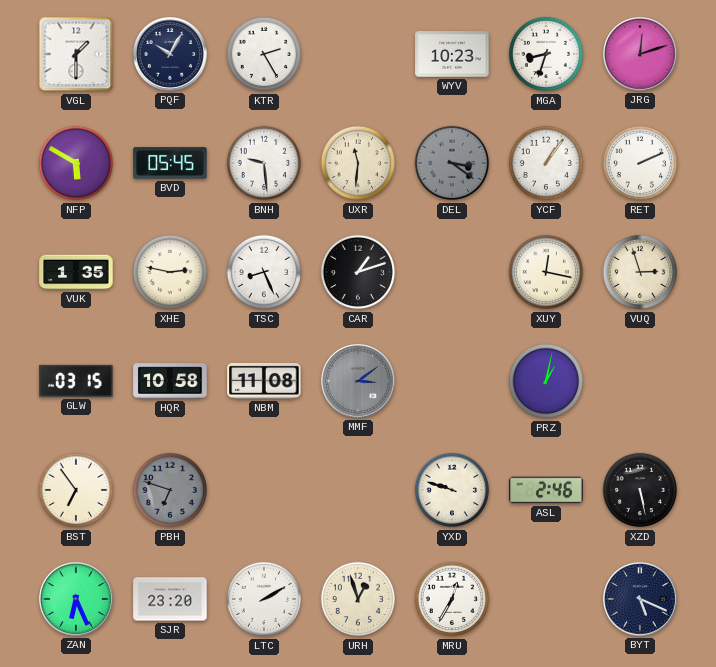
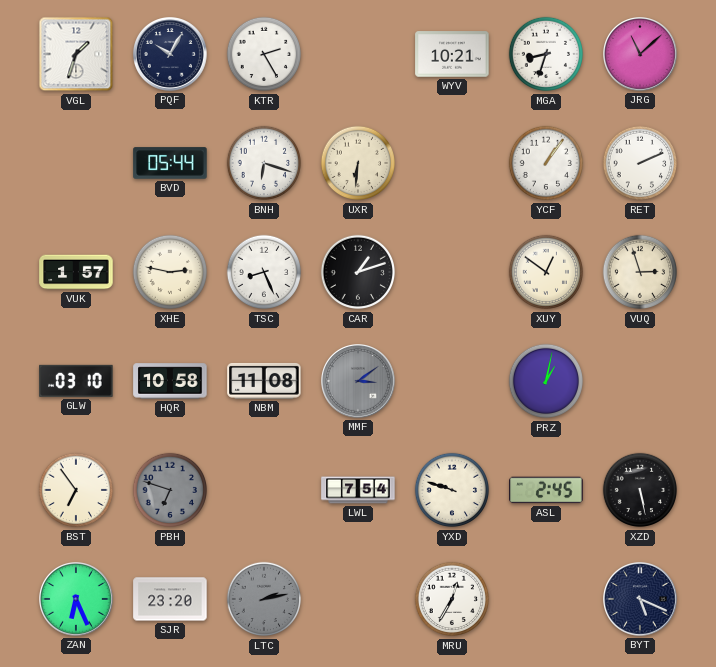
VGL: 1:30 -> 1:33 (76, 54)
WYV: 10:23 -> 10:21 (452, 54)
JRG: 12:12 -> 11:08 (641, 55)
NFP: 5:50 -> none (76, 163)
BVD: 05:45 -> 05:44 (170, 163)
BNH: 9:29 -> 6:18 (264, 163)
UXR: 11:31 -> 6:31 (358, 163)
DEL: 3:21 -> none (452, 163)
VUK: 1:35 -> 1:57 (76, 272)
XUY: 12:17 -> 12:51 (546, 272)
GLW: 03:15 -> 03:10 (76, 381)
LWL: none -> 7:54 (358, 490)
ASL: 2:46 -> 2:45 (546, 490)
LTC: 2:10 -> 2:13 (264, 599)
LTC dial: white -> grey (264, 599)
URH: 12:57 -> none (358, 599)
